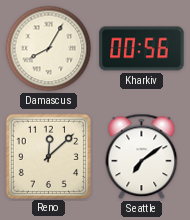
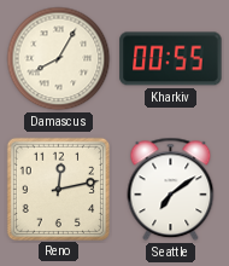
Kharkiv: 00:56 -> 00:55 (171, 59)
Reno: 12:08 -> 12:13 (58, 189)
